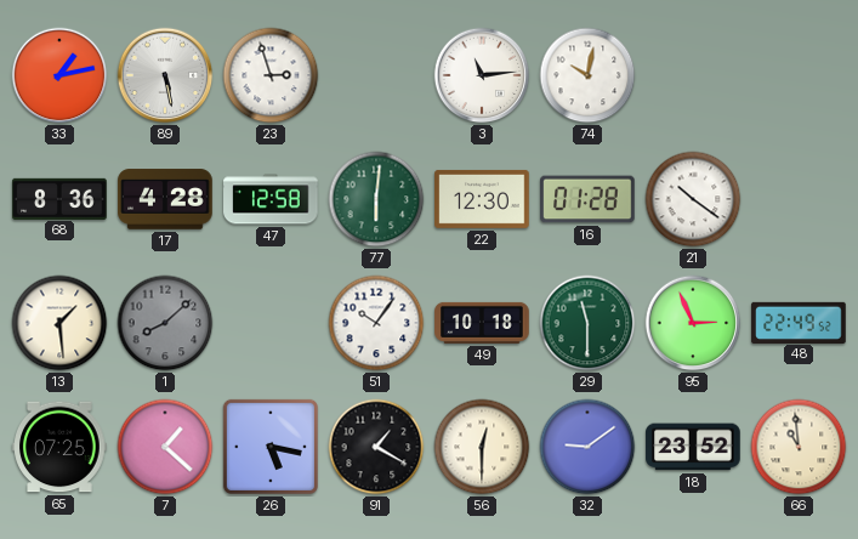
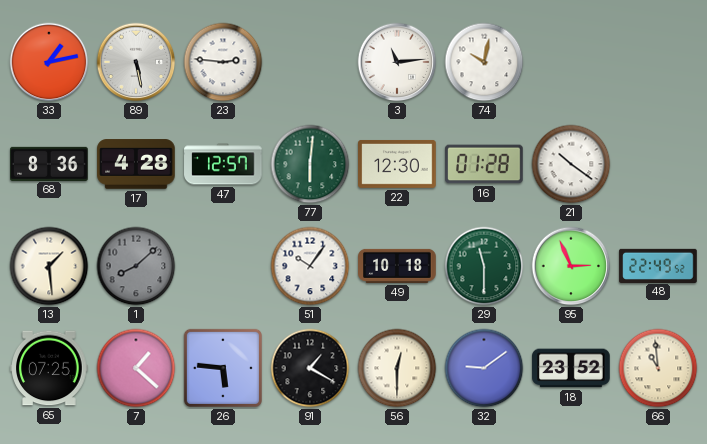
23: 2:57 -> 2:46 (223, 62)
47: 12:58 -> 12:57 (223, 164)
26: 5:17 -> 5:46 (223, 368)
